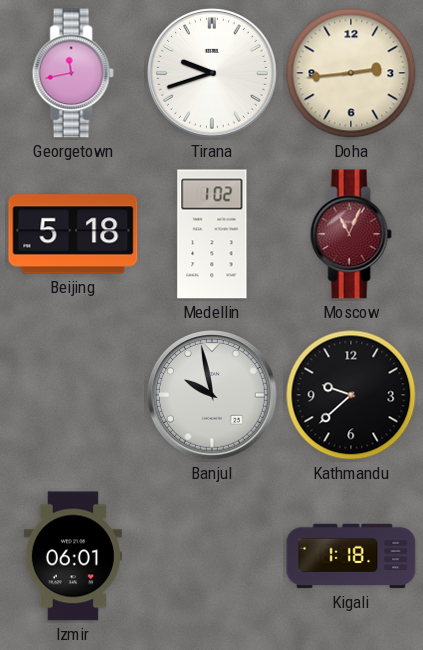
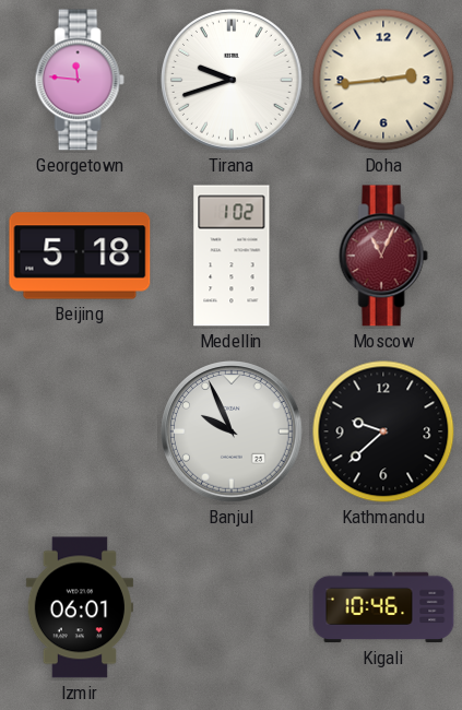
Georgetown: 11:43 -> 11:46 (80, 80)
Banjul: 9:58 -> 9:56 (233, 433)
Kigali: 1:18 -> 10:46 (383, 607)
